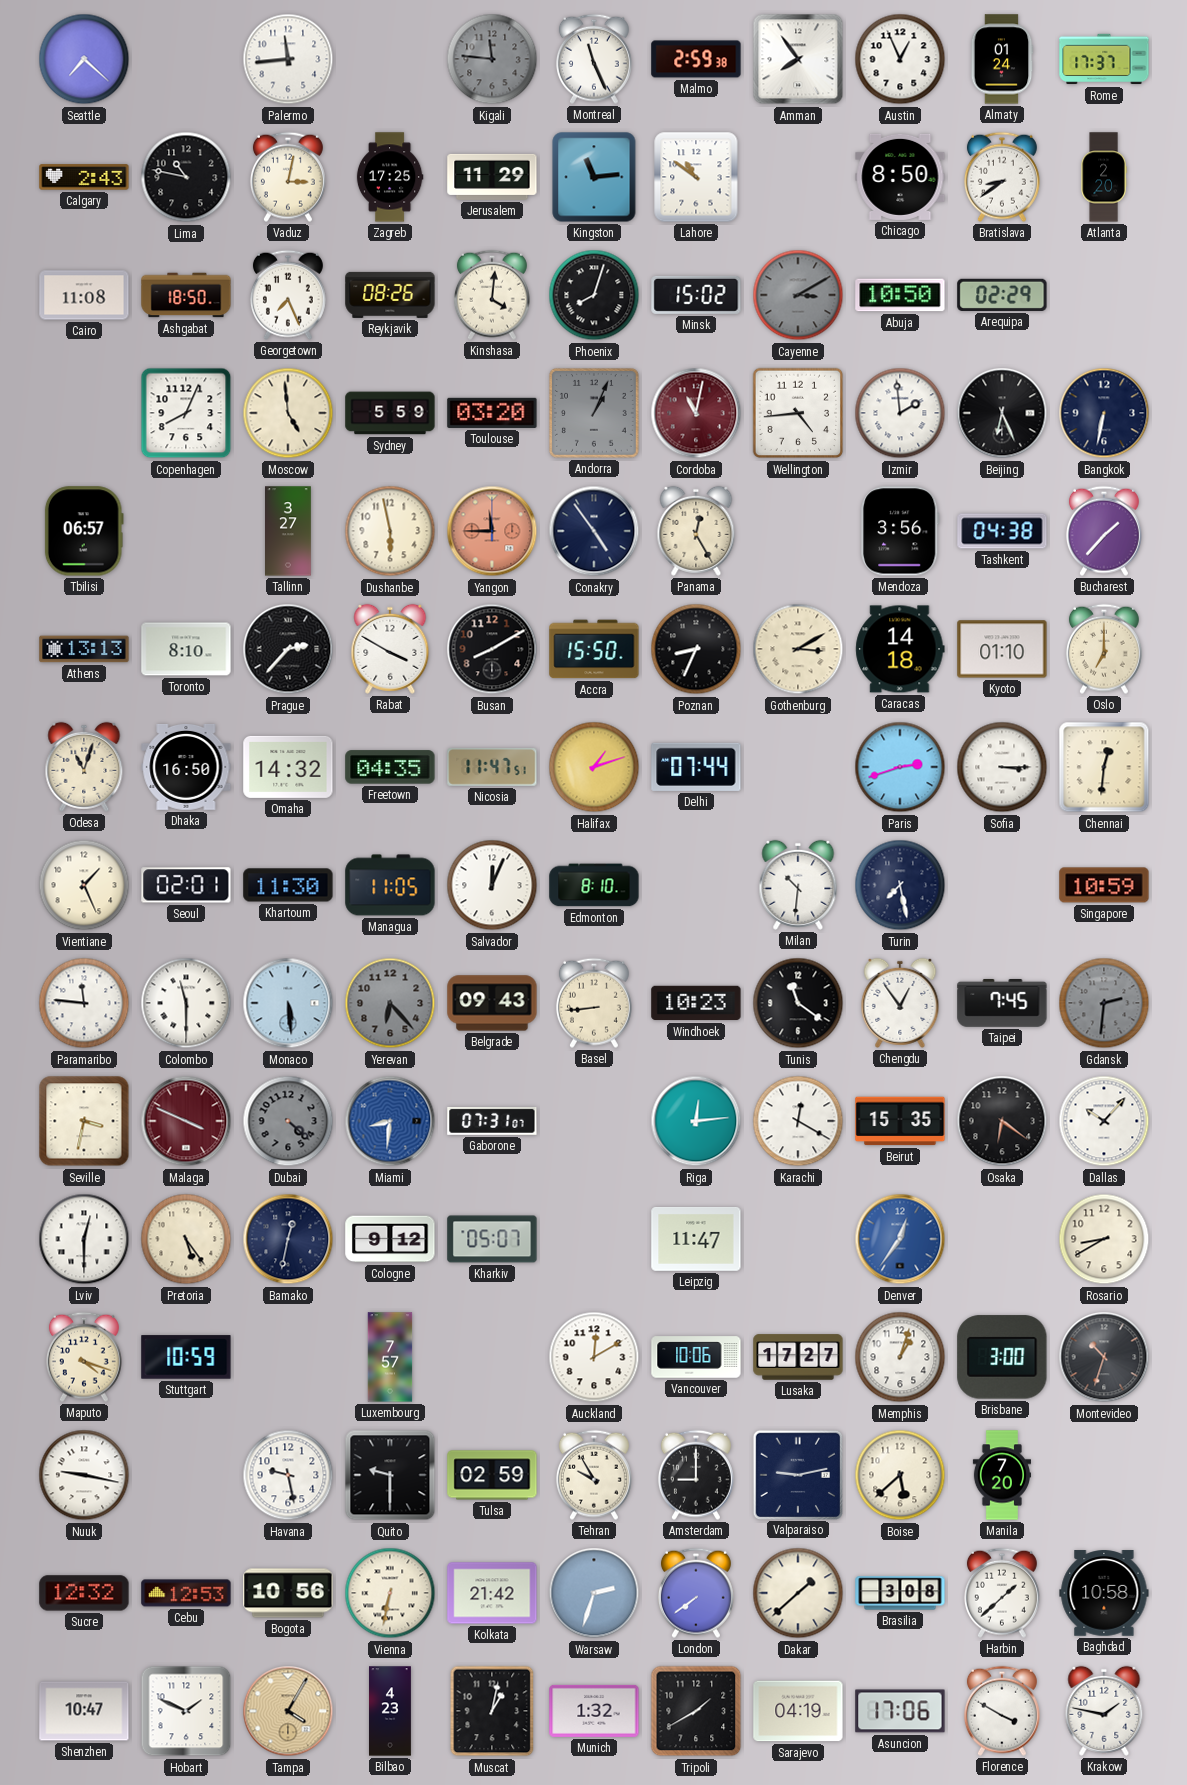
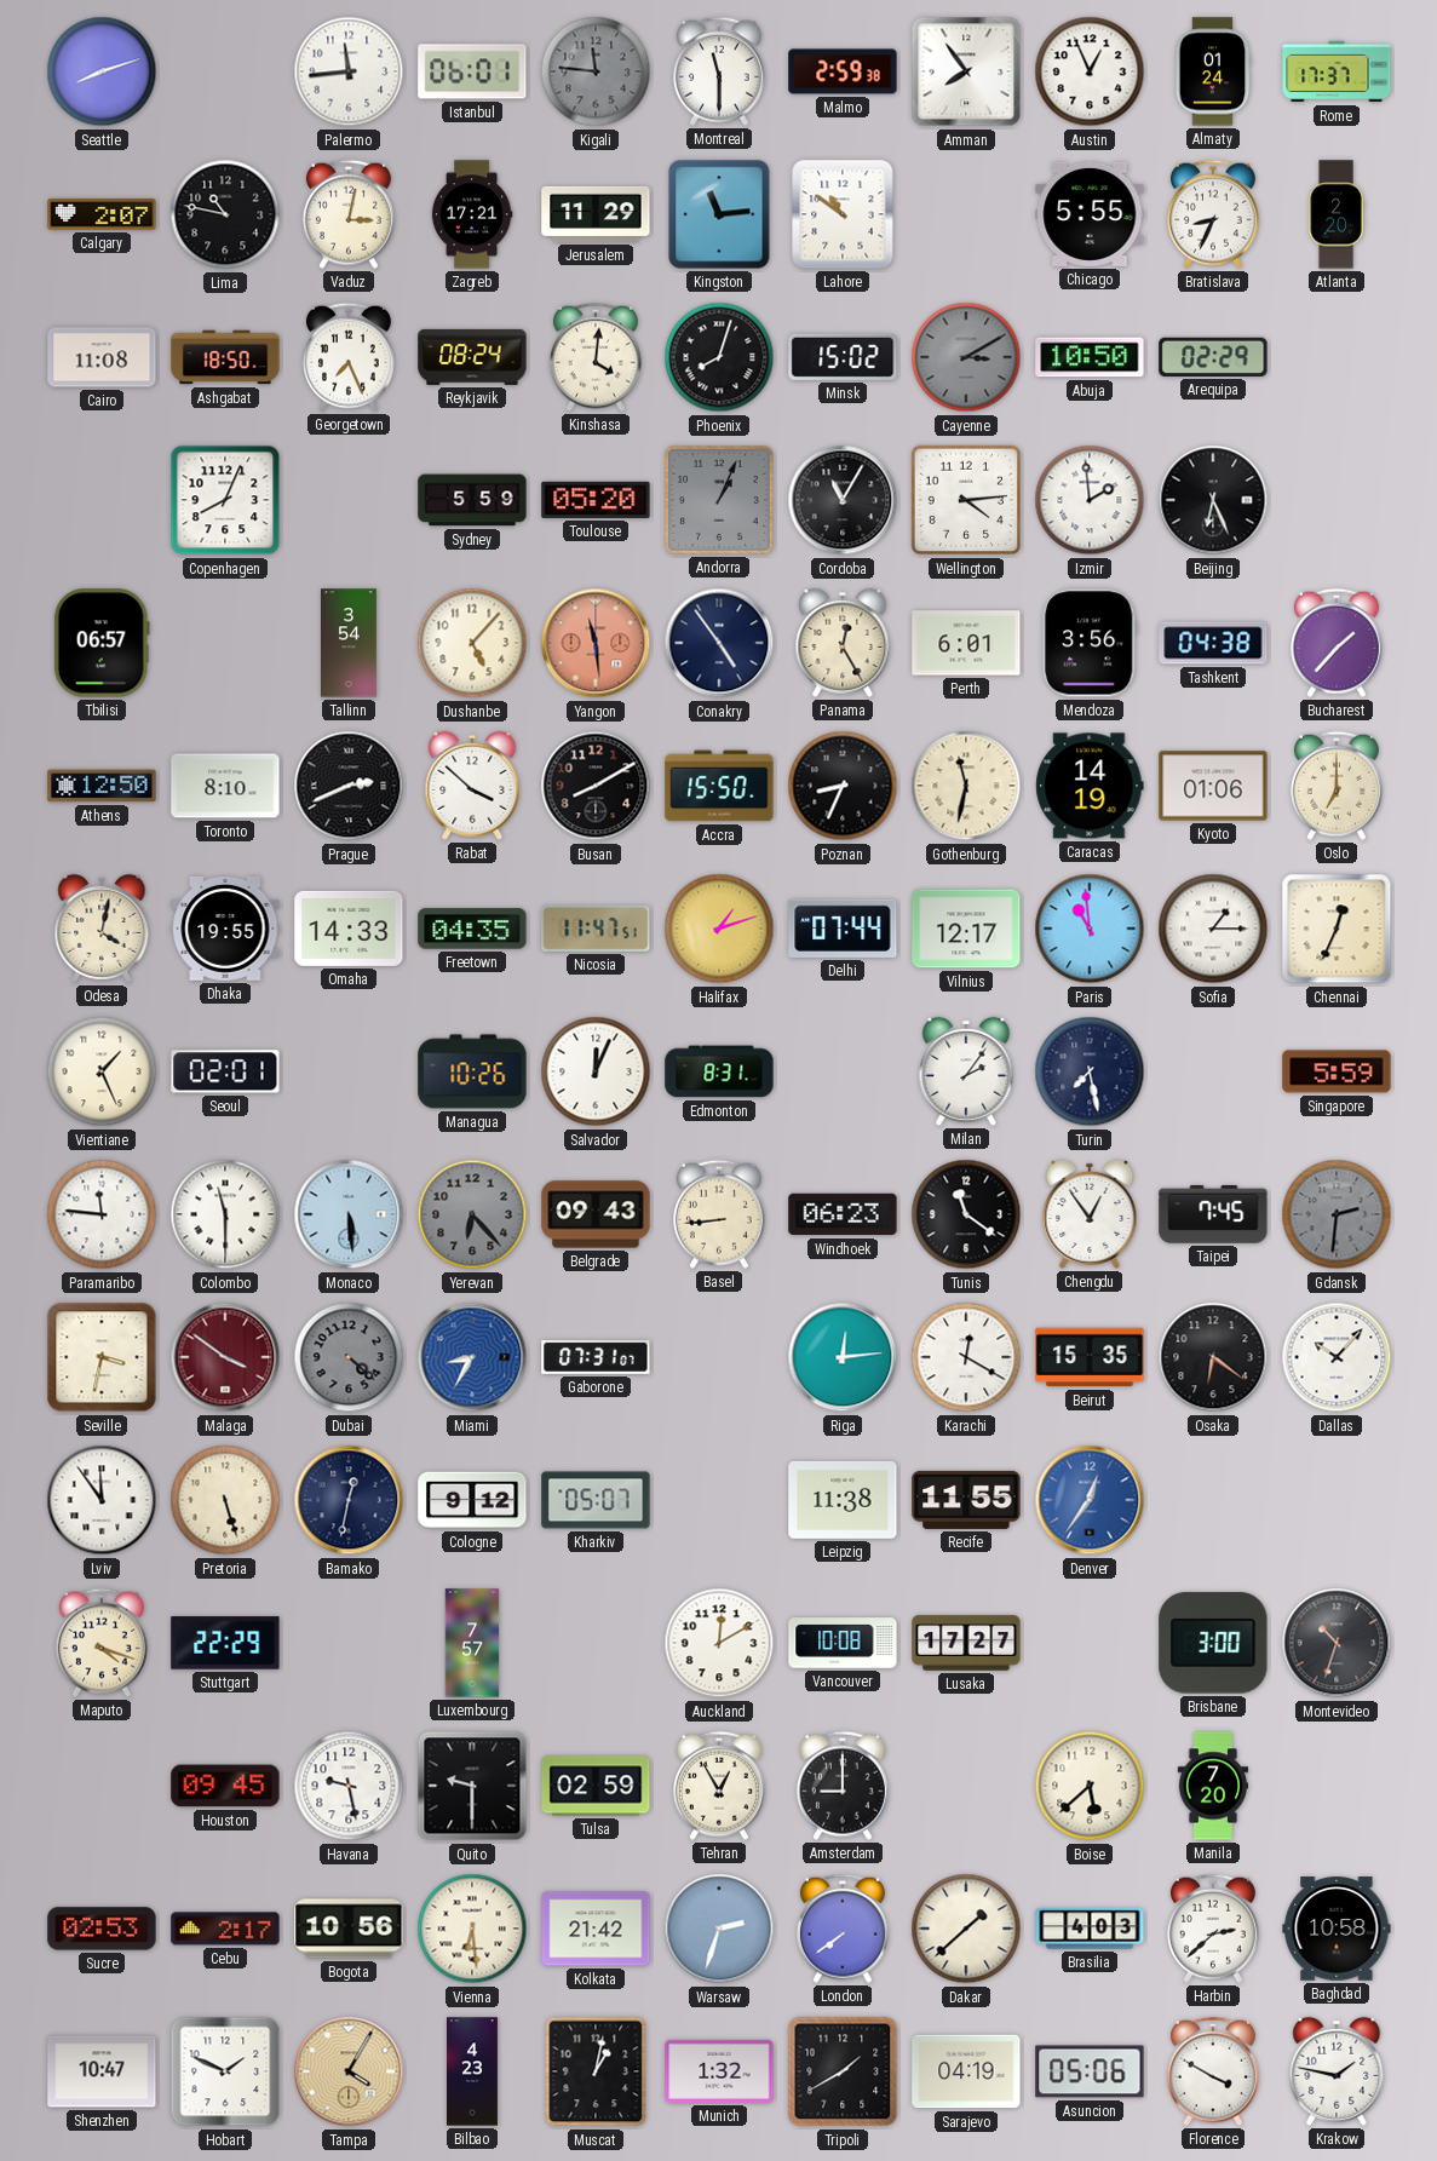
Seattle: 7:22 -> 8:12 (102, 71)
Istanbul: none -> 06:01 (472, 71)
Montreal: 11:26 -> 11:30 (719, 71)
Calgary: 2:43 -> 2:07 (102, 214)
Zagreb: 17:25 -> 17:21 (472, 214)
Chicago: 8:50 -> 5:55 (1090, 214)
Bratislava: 8:39 -> 8:34 (1213, 214)
Reykjavik: 08:26 -> 08:24 (472, 357)
Moscow: 4:59 -> none (288, 413)
Toulouse: 03:20 -> 05:20 (596, 500)
Cordoba: 11:02 -> 11:05 (843, 500)
Cordoba dial: burgundy -> black (843, 500)
Wellington: 4:44 -> 4:14 (966, 500)
Bangkok: 6:32 -> none (1104, 413)
Tallinn: 3:27 -> 3:54 (350, 643)
Dushanbe: 5:58 -> 5:07 (472, 643)
Yangon: 11:45 -> 11:29 (596, 643)
Perth: none -> 6:01 (966, 643)
Athens: 13:13 -> 12:50 (102, 786)
Prague: 2:37 -> 2:41 (349, 786)
Rabat: 3:50 -> 3:52 (472, 786)
Gothenburg: 3:10 -> 11:32 (966, 786)
Caracas: 14:18 -> 14:19 (1090, 786)
Kyoto: 01:10 -> 01:06 (1213, 786)
Odesa: 11:03 -> 4:02 (102, 929)
Dhaka: 16:50 -> 19:55 (225, 929)
Omaha: 14:32 -> 14:33 (349, 929)
Vilnius: none -> 12:17 (966, 929)
Paris: 2:42 -> 10:59 (1090, 929)
Sofia: 3:15 -> 1:15 (1213, 929)
Chennai: 12:31 -> 12:34 (1337, 929)
Khartoum: 11:30 -> none (288, 885)
Managua: 11:05 -> 10:26 (472, 1071)
Edmonton: 8:10 -> 8:31 (719, 1071)
Milan: 10:31 -> 2:06 (966, 1071)
Singapore: 10:59 -> 5:59 (1337, 1071)
Windhoek: 10:23 -> 06:23 (843, 1214)
Malaga: 3:49 -> 3:51 (225, 1357)
Miami: 8:31 -> 8:35 (472, 1357)
Lviv: 12:30 -> 11:54 (102, 1500)
Pretoria: 5:24 -> 5:27 (225, 1500)
Leipzig: 11:47 -> 11:38 (843, 1500)
Recife: none -> 11:55 (966, 1500)
Rosario: 8:40 -> none (1104, 1239)
Stuttgart: 10:59 -> 22:29 (225, 1643)
Vancouver: 10:06 -> 10:08 (843, 1643)
Memphis: 1:03 -> none (900, 1357)
Nuuk: 9:17 -> none (84, 1475)
Houston: none -> 09:45 (225, 1786)
Tehran: 9:55 -> 12:55 (719, 1786)
Valparaiso: 9:13 -> none (797, 1474)
Sucre: 12:32 -> 02:53 (102, 1929)
Cebu: 12:53 -> 2:17 (225, 1929)
Vienna: 6:32 -> 6:29 (472, 1929)
Brasilia: 3:08 -> 4:03 (1090, 1929)
Harbin: 1:38 -> 2:38 (1213, 1929)
Asuncion: 17:06 -> 05:06 (1090, 2071)
